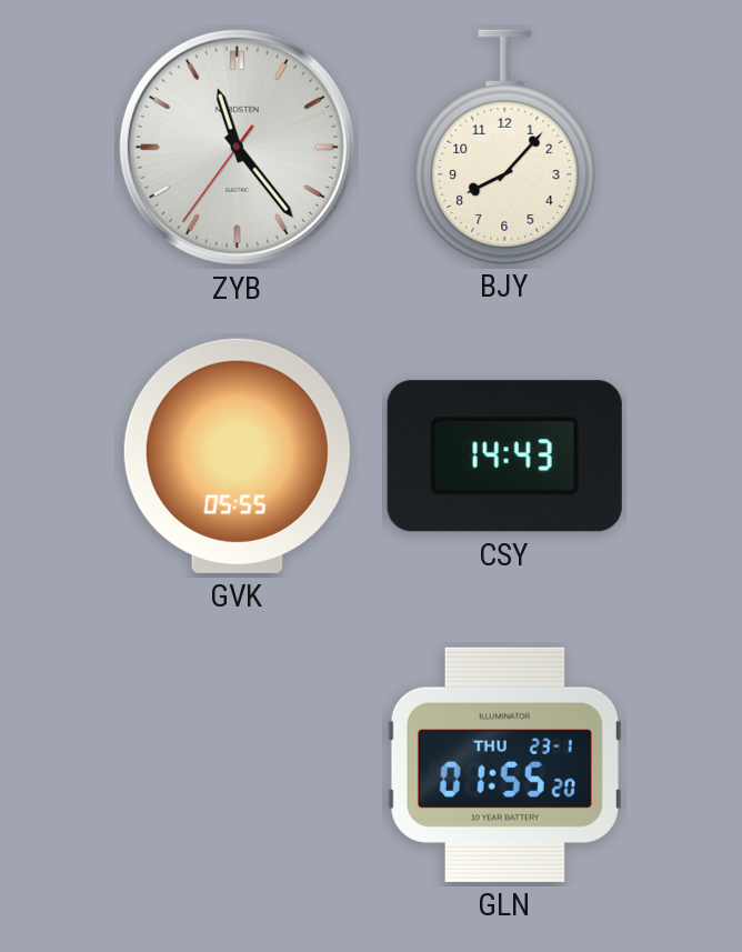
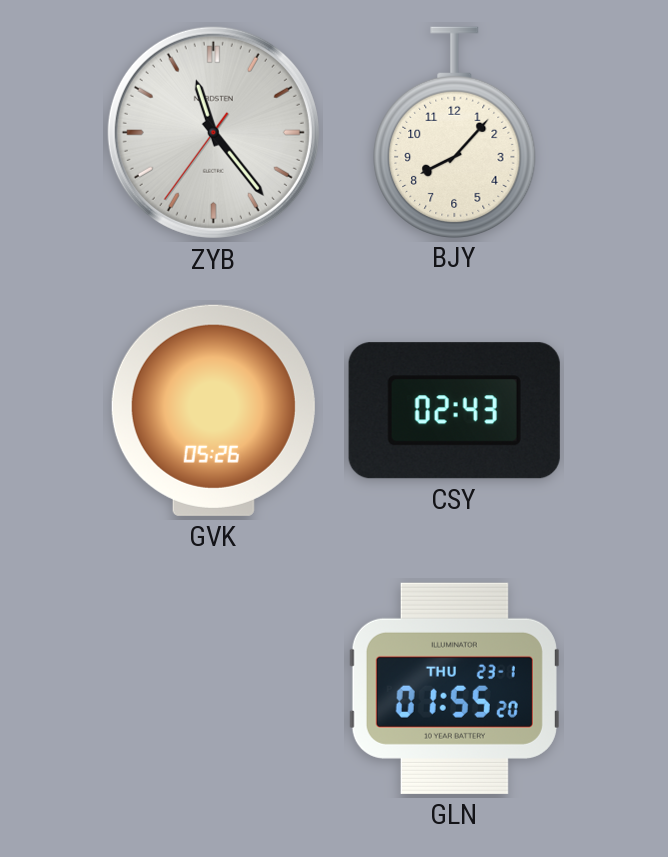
GVK: 05:55 -> 05:26 (213, 410)
CSY: 14:43 -> 02:43 (454, 411)
